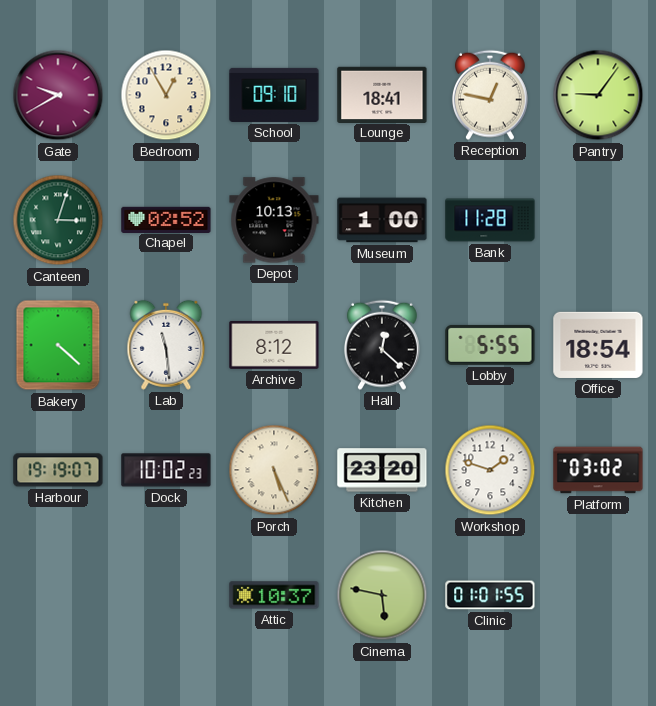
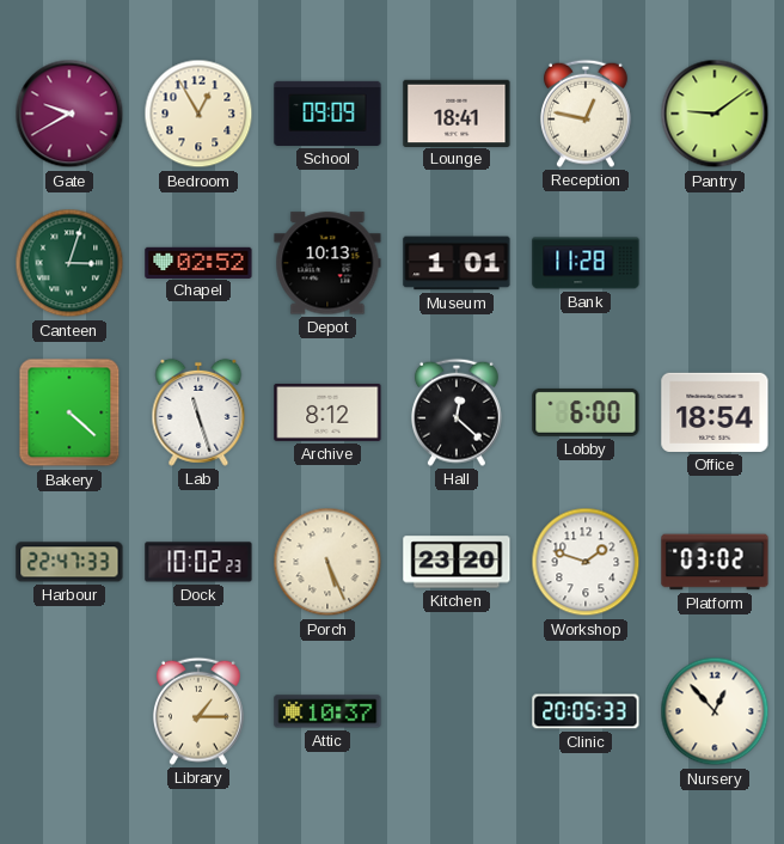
School: 09:10 -> 09:09 (327, 114)
Pantry: 9:06 -> 9:09 (715, 114)
Museum: 1:00 -> 1:01 (457, 263)
Lab: 11:29 -> 11:27 (198, 412)
Lobby: 5:55 -> 6:00 (586, 412)
Harbour: 19:19 -> 22:47 (69, 562)
Library: none -> 1:15 (198, 711)
Cinema: 5:47 -> none (382, 595)
Clinic: 01:01 -> 20:05 (586, 711)
Nursery: none -> 12:53 (715, 711)
